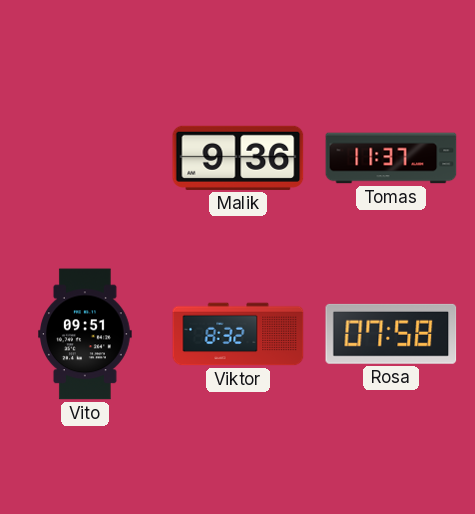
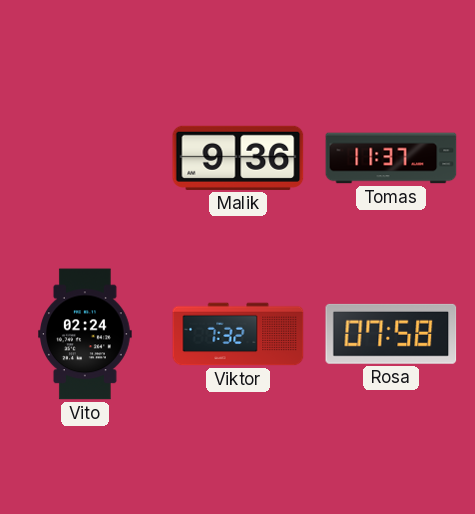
Vito: 09:51 -> 02:24 (86, 334)
Viktor: 8:32 -> 7:32 (238, 334)
